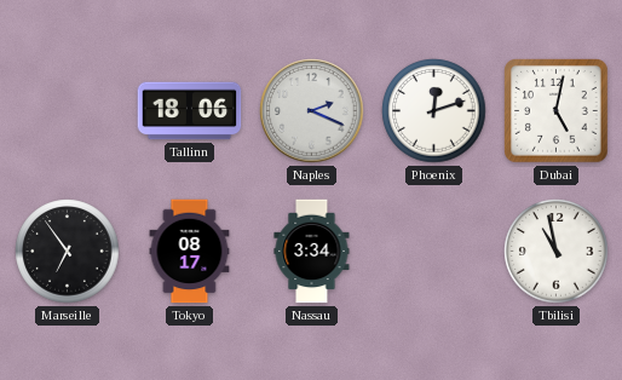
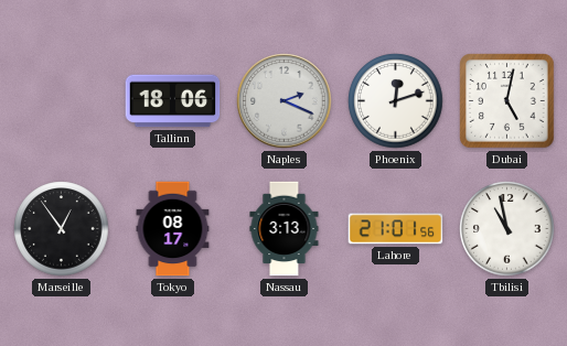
Marseille: 6:54 -> 12:54 (62, 229)
Nassau: 3:34 -> 3:13 (285, 229)
Lahore: none -> 21:01 (396, 229)
